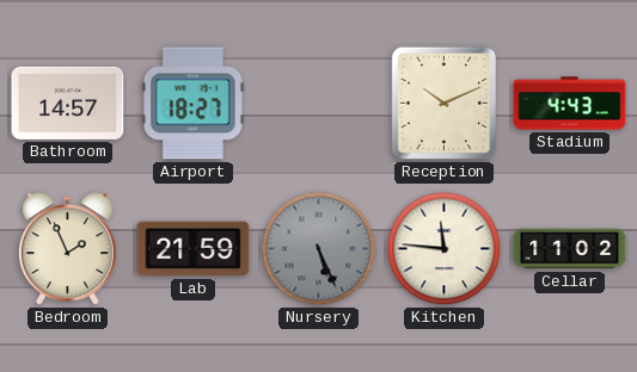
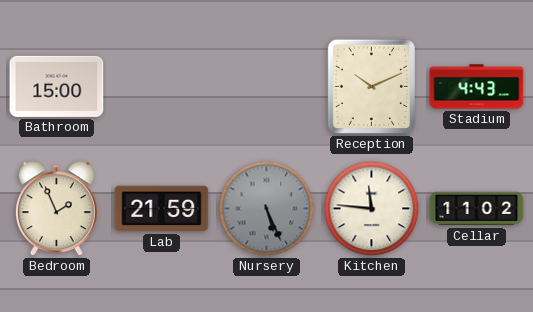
Bathroom: 14:57 -> 15:00 (57, 86)
Airport: 18:27 -> none (194, 104)
